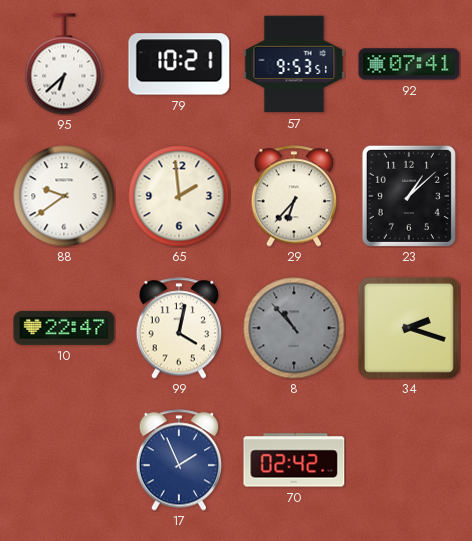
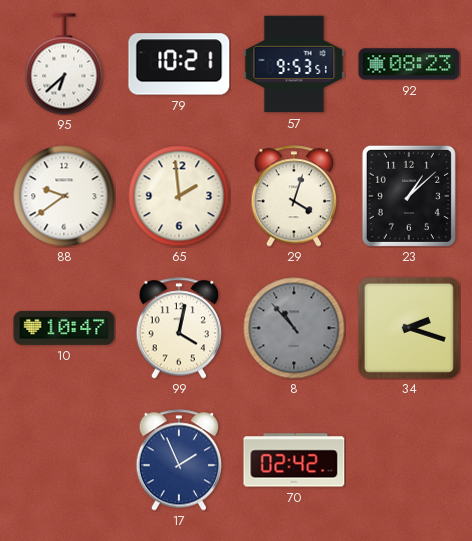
92: 07:41 -> 08:23 (409, 64)
29: 6:37 -> 4:03 (294, 196)
10: 22:47 -> 10:47 (64, 328)
